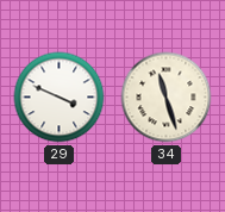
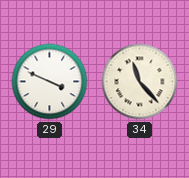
34: 11:27 -> 11:23 (140, 82)
